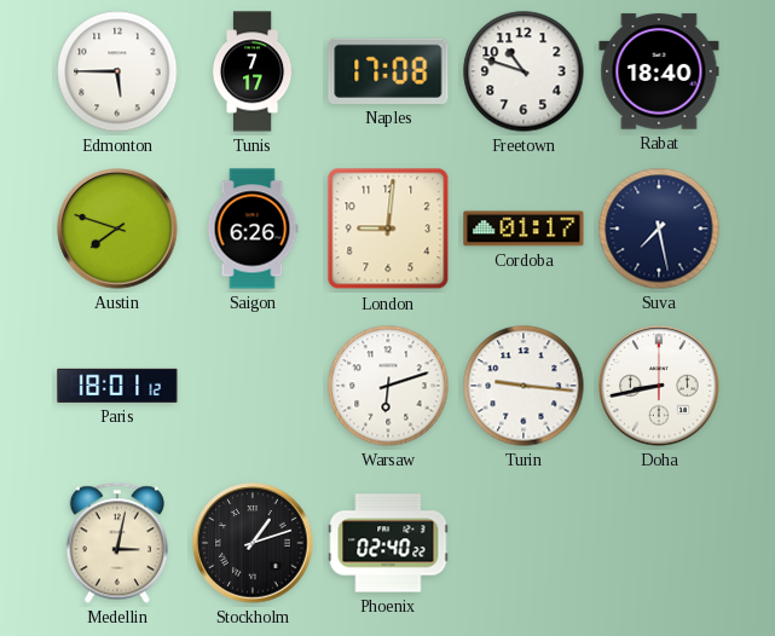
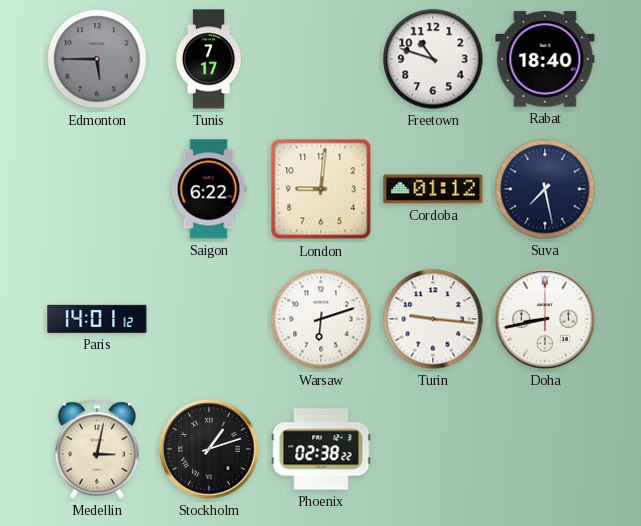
Edmonton dial: white -> grey (97, 59)
Naples: 17:08 -> none (388, 71)
Austin: 7:48 -> none (117, 229)
Saigon: 6:26 -> 6:22 (209, 189)
Cordoba: 01:17 -> 01:12 (433, 189)
Paris: 18:01 -> 14:01 (97, 319)
Phoenix: 02:40 -> 02:38 (321, 449)
